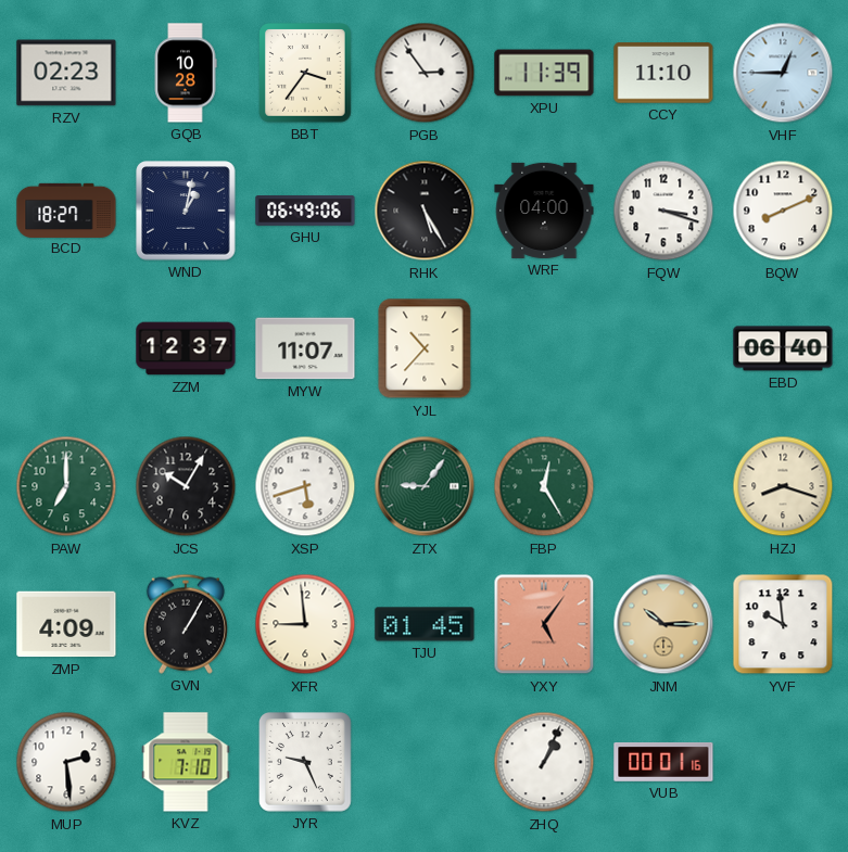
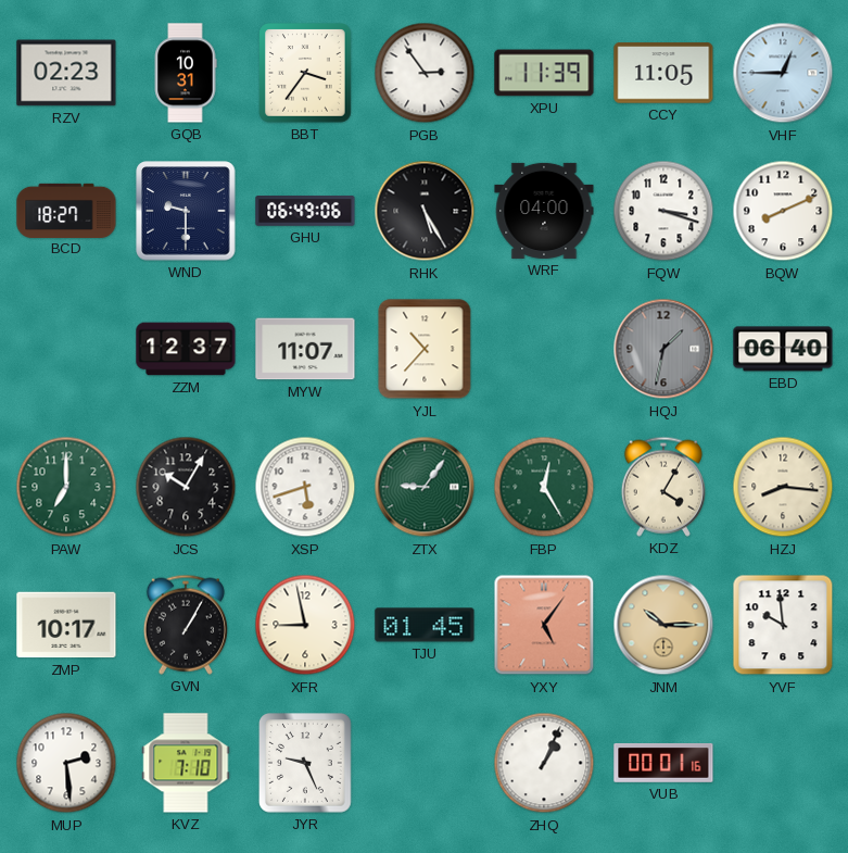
GQB: 10:28 -> 10:31 (186, 73)
CCY: 11:10 -> 11:05 (663, 73)
WND: 1:02 -> 9:30 (186, 211)
HQJ: none -> 1:32 (663, 349)
KDZ: none -> 4:05 (663, 487)
HZJ: 8:18 -> 8:16 (783, 487)
ZMP: 4:09 -> 10:17 (66, 625)
XFR: 8:59 -> 8:58 (305, 625)
